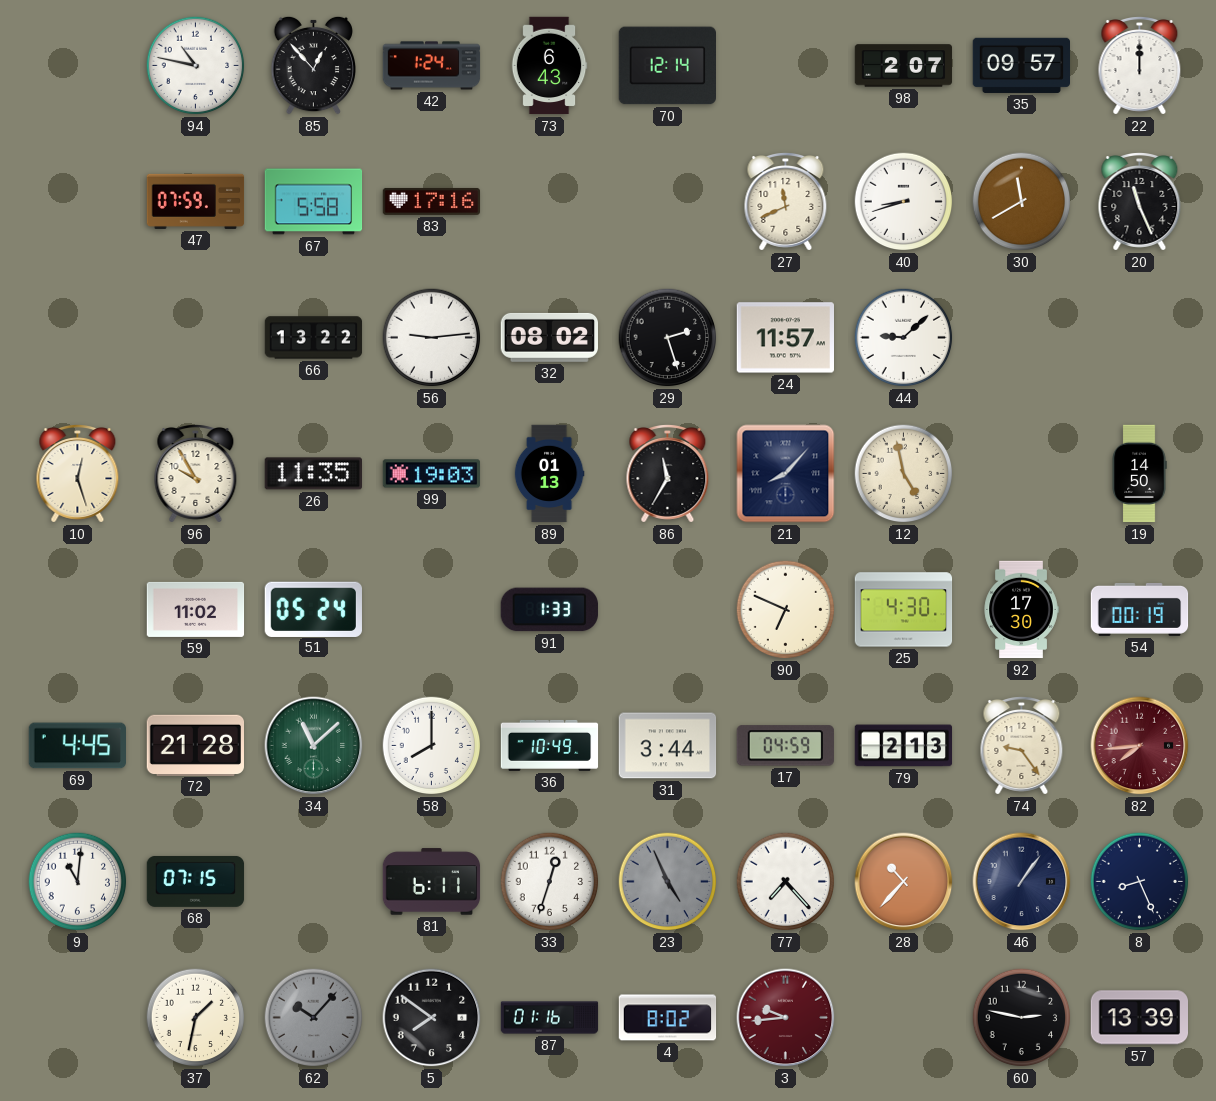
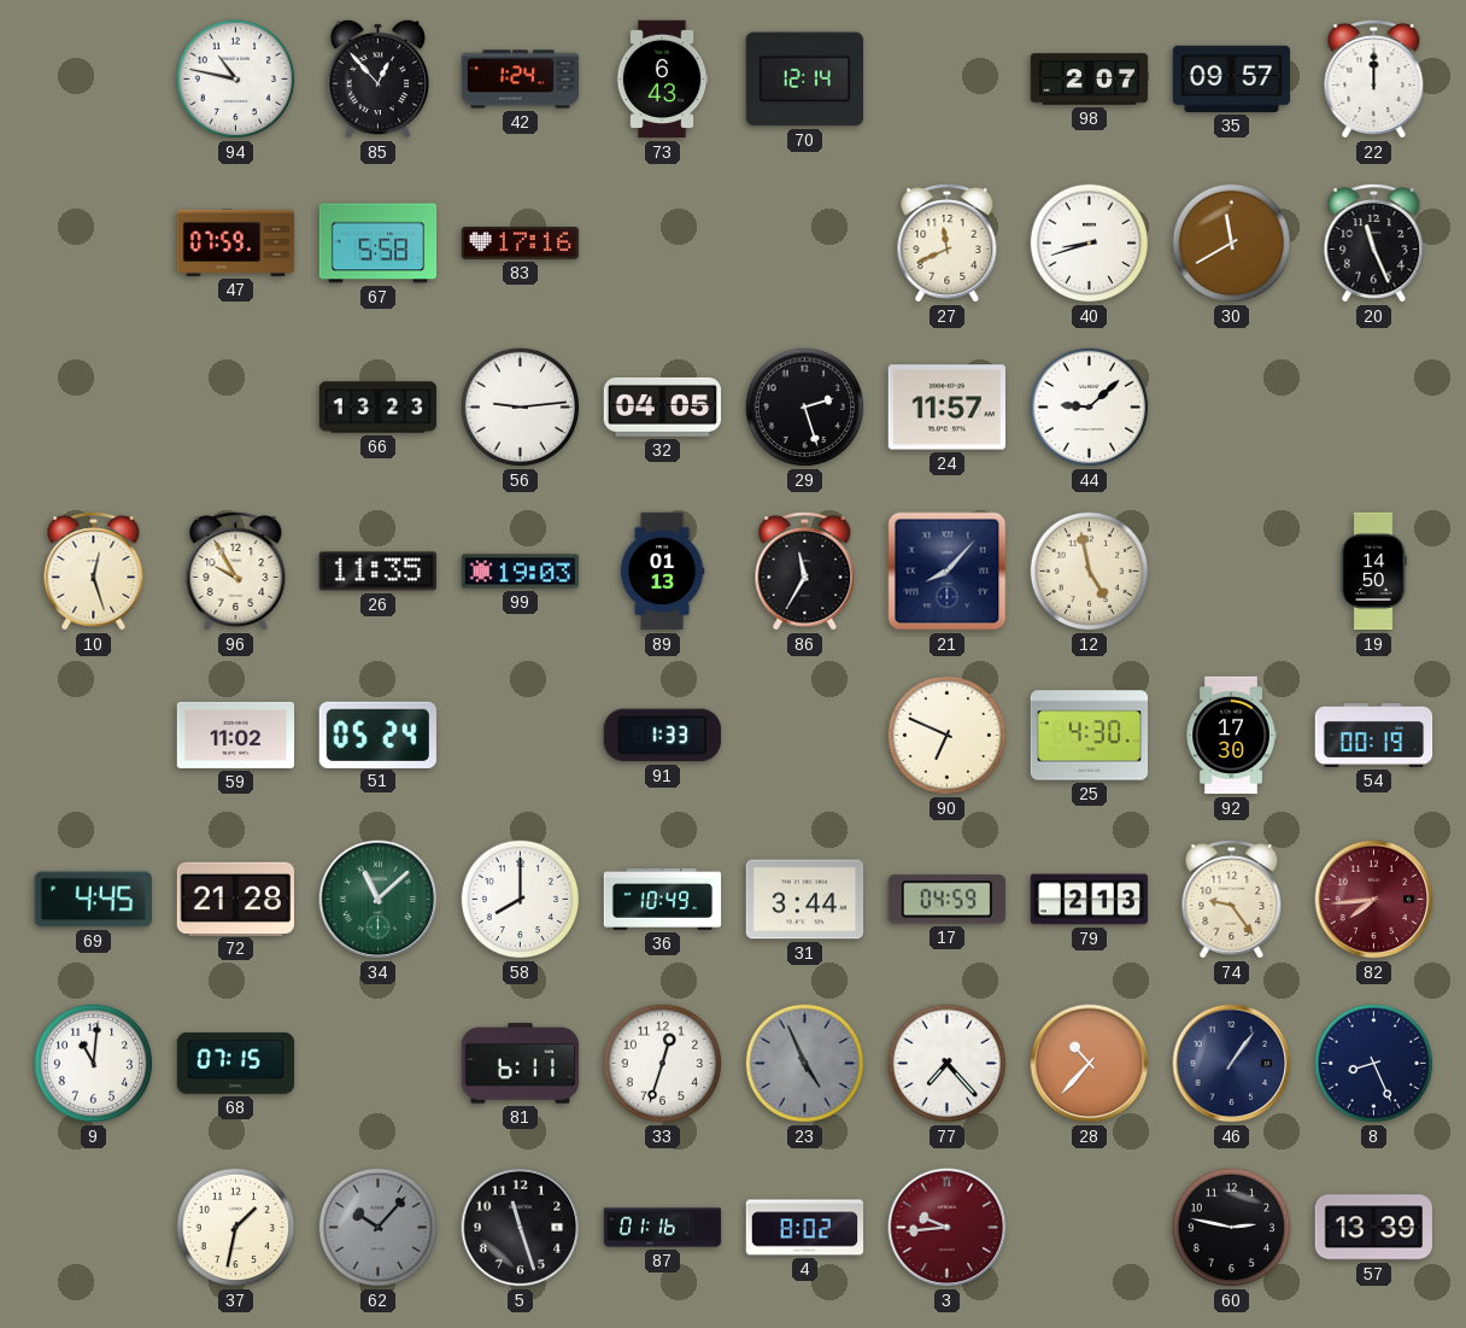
66: 13:22 -> 13:23 (379, 408)
32: 08:02 -> 04:05 (662, 406)
5: 7:51 -> 11:27 (521, 1228)
